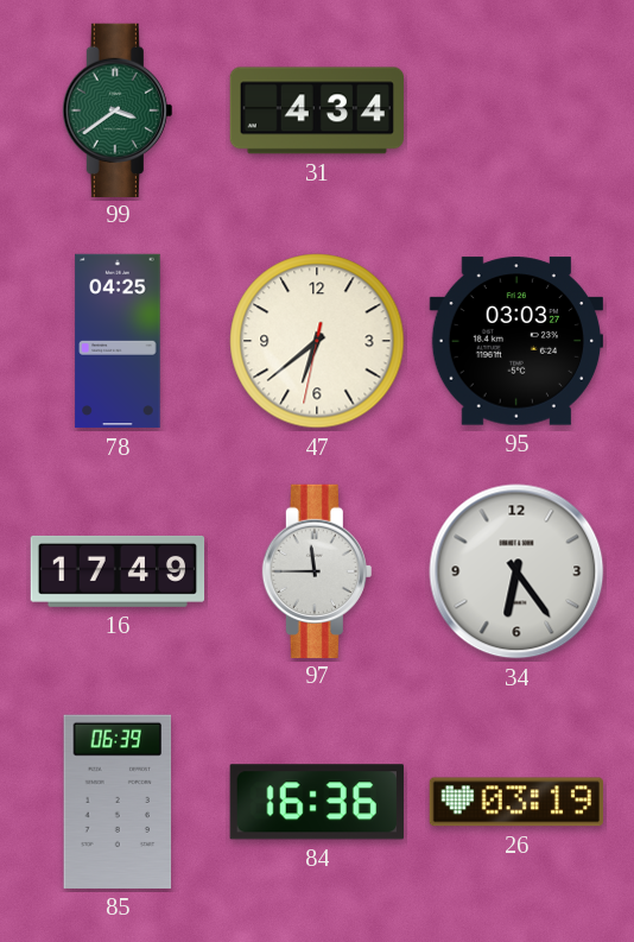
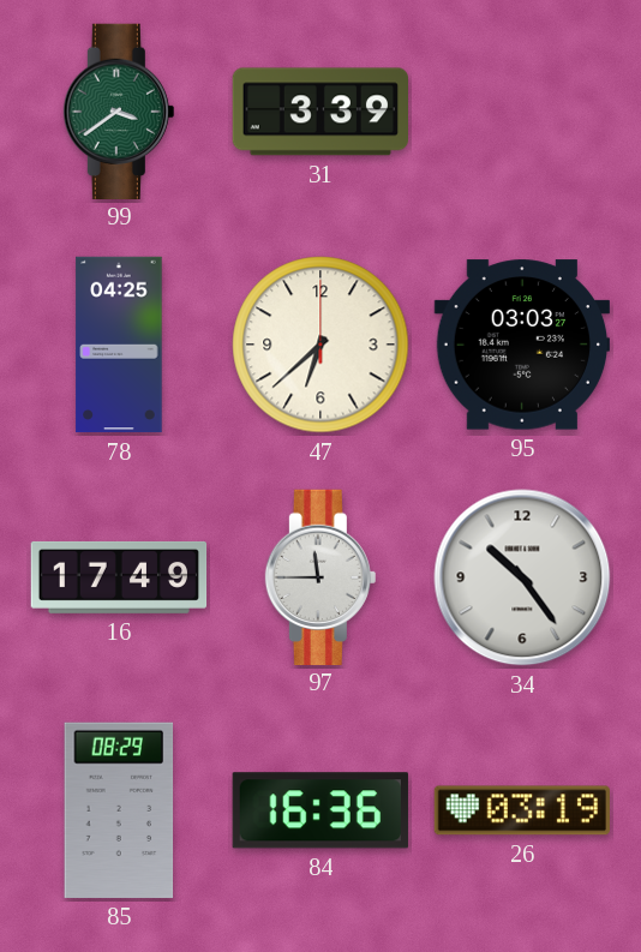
31: 4:34 -> 3:39 (319, 112)
47: 6:38:32 -> 6:38:00 (320, 345)
34: 6:24 -> 10:24 (522, 577)
85: 06:39 -> 08:29 (119, 810)
